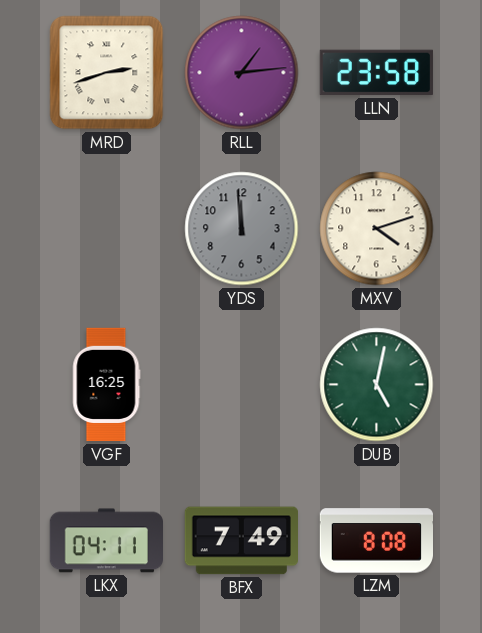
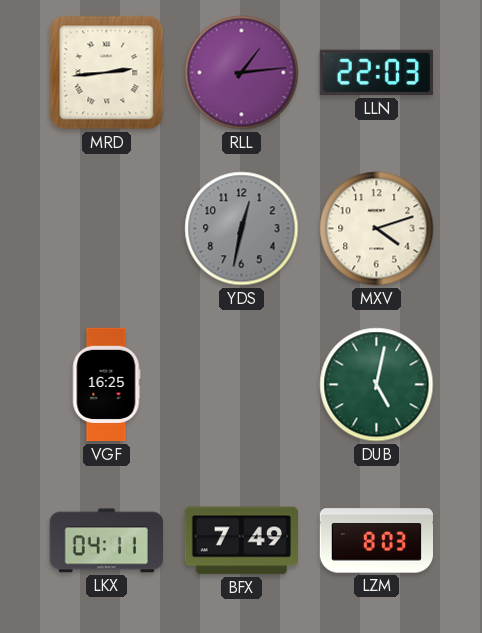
MRD: 2:42 -> 2:44 (107, 73)
LLN: 23:58 -> 22:03 (376, 73)
YDS: 11:59 -> 12:32 (242, 229)
LZM: 8:08 -> 8:03 (376, 541)
